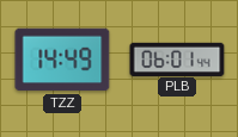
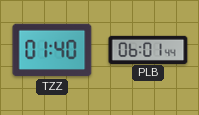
TZZ: 14:49 -> 01:40 (52, 50)
